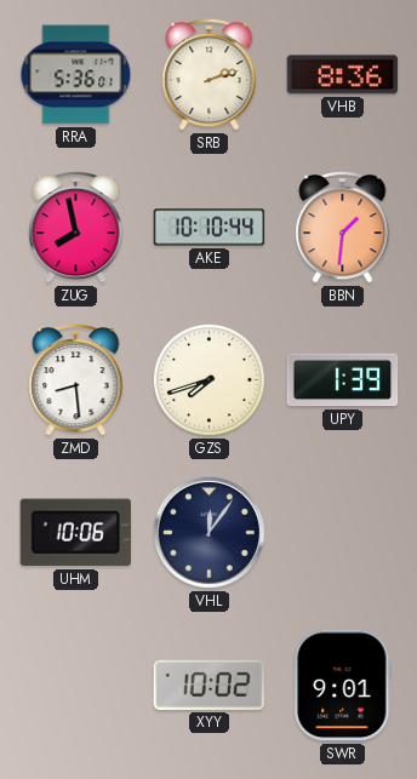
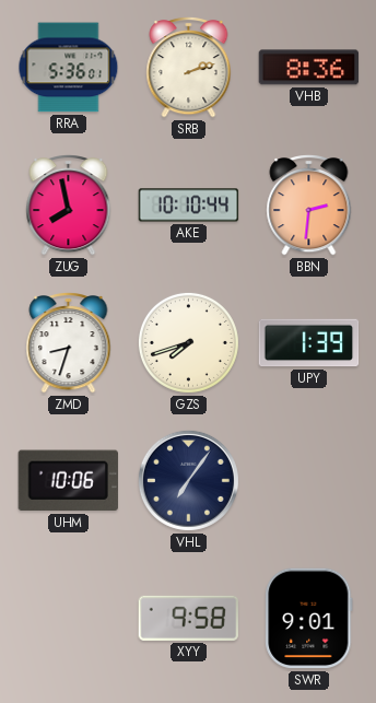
BBN: 1:31 -> 2:31 (309, 206)
ZMD: 8:29 -> 8:33 (69, 343)
VHL: 12:06 -> 7:06 (188, 480)
XYY: 10:02 -> 9:58 (188, 618)
